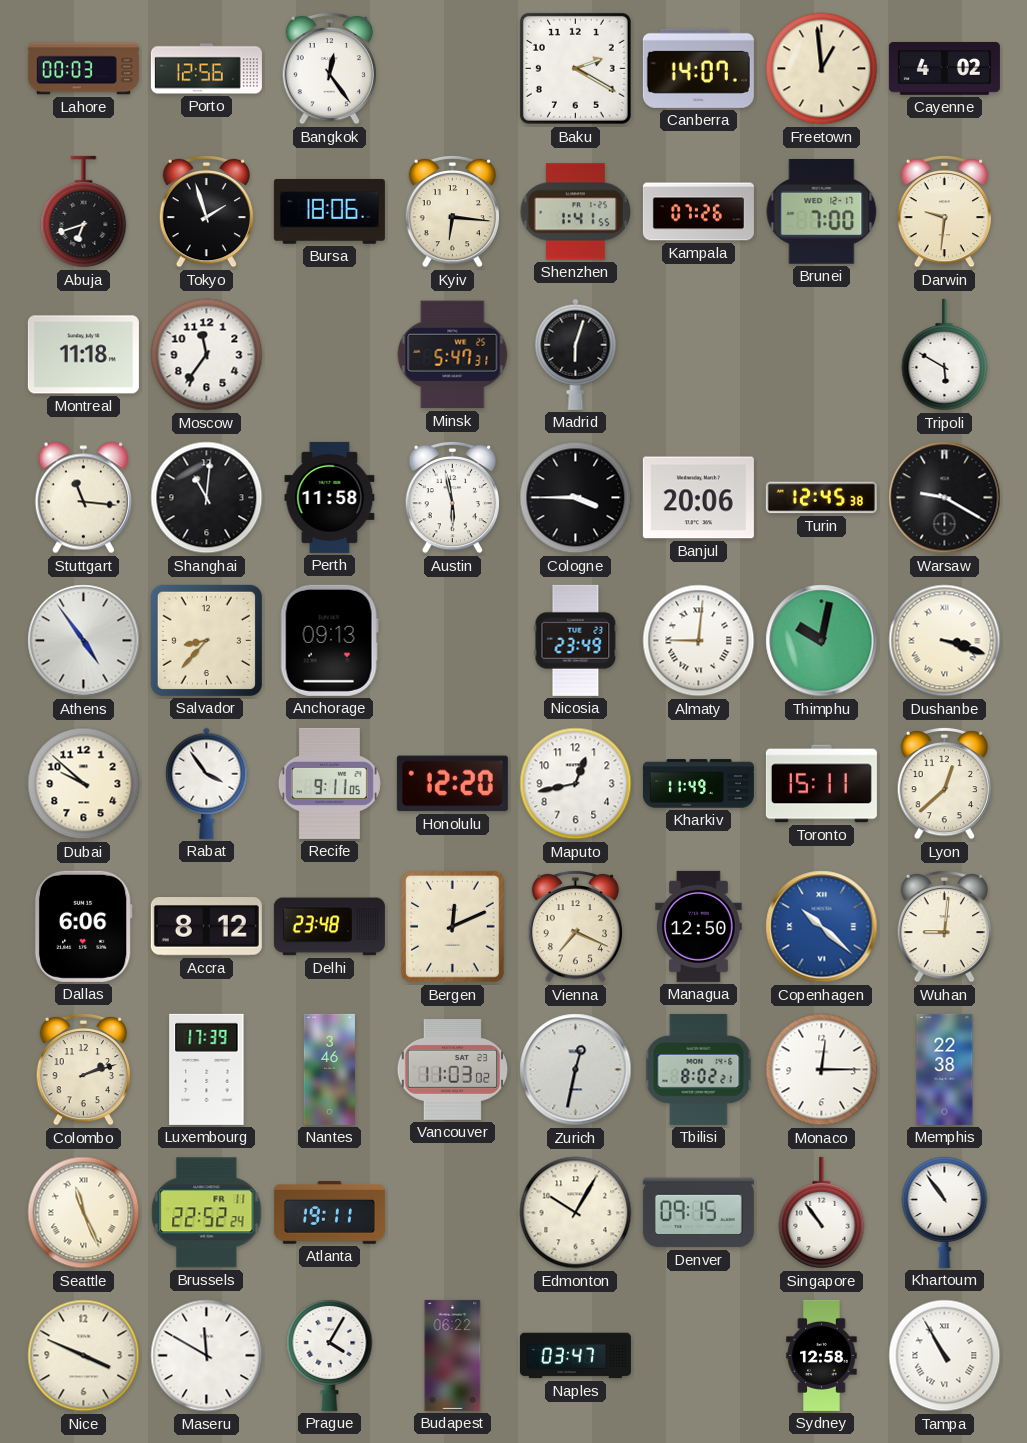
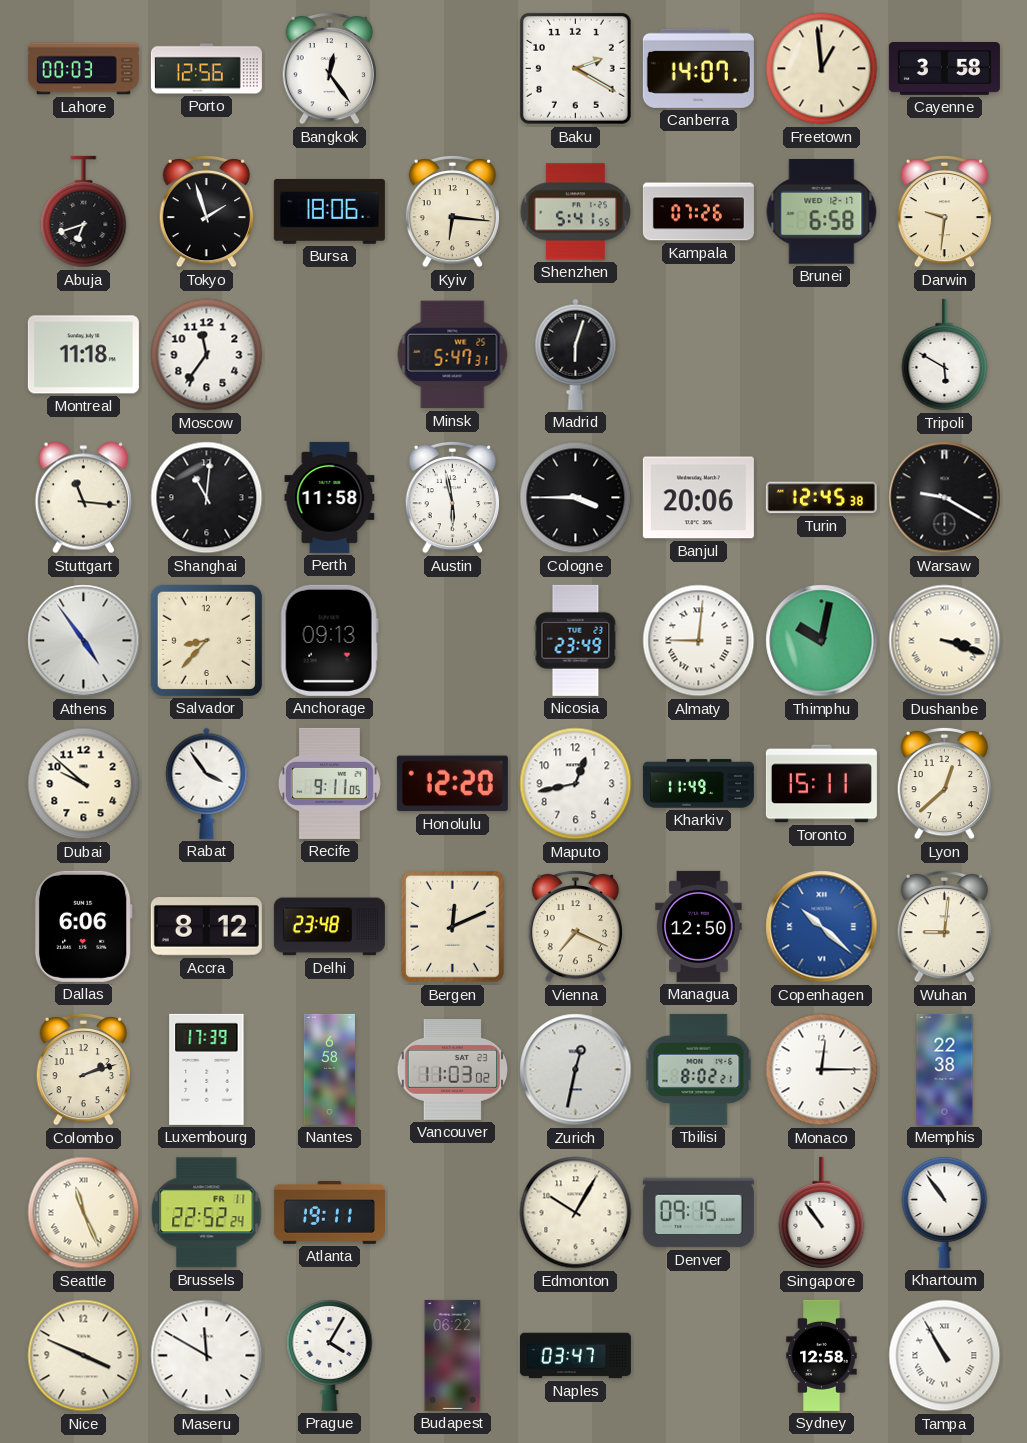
Cayenne: 4:02 -> 3:58 (944, 68)
Shenzhen: 1:41 -> 5:41 (575, 212)
Brunei: 7:00 -> 6:58 (822, 212)
Nantes: 3:46 -> 6:58 (329, 1069)
